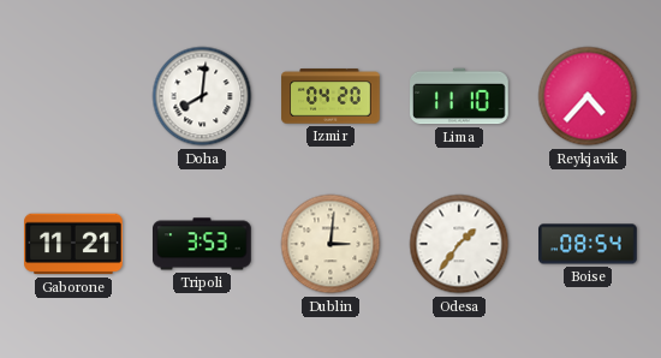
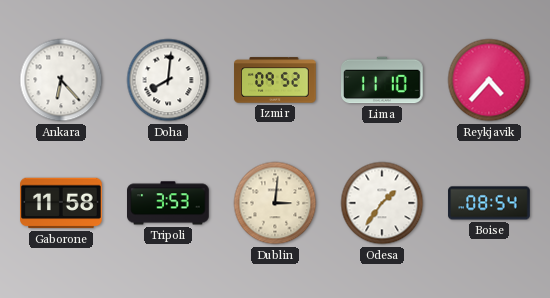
Ankara: none -> 6:23 (61, 80)
Izmir: 04:20 -> 09:52 (275, 80)
Gaborone: 11:21 -> 11:58 (61, 203)
